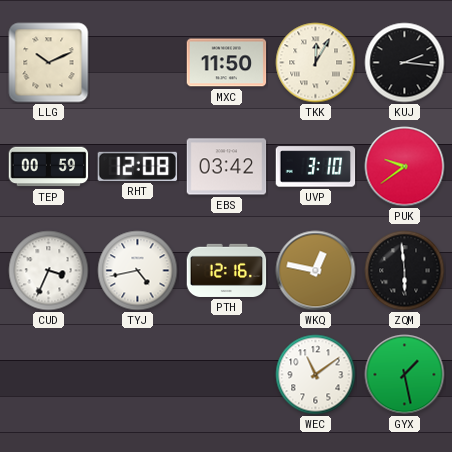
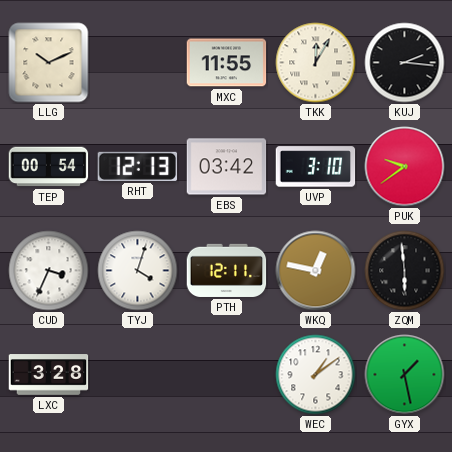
MXC: 11:50 -> 11:55 (227, 63)
TEP: 00:59 -> 00:54 (49, 167)
RHT: 12:08 -> 12:13 (138, 166)
TYJ: 4:43 -> 4:03 (138, 271)
PTH: 12:16 -> 12:11 (227, 270)
LXC: none -> 3:28 (49, 375)
WEC: 11:09 -> 1:09 (316, 375)
